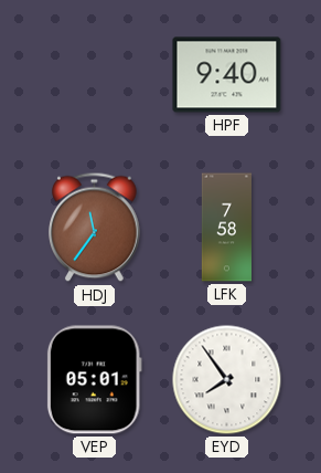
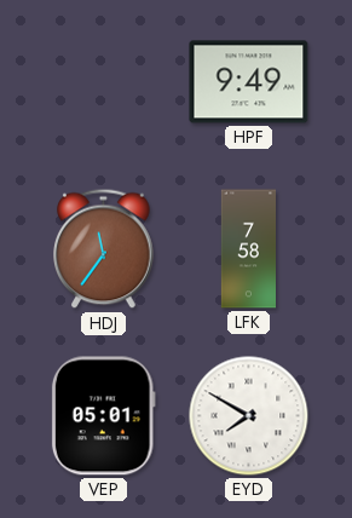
HPF: 9:40 -> 9:49 (249, 82)
EYD: 7:54 -> 7:50 (249, 416)
